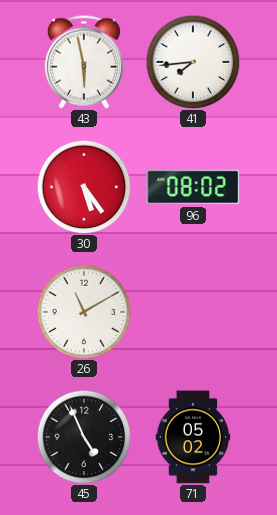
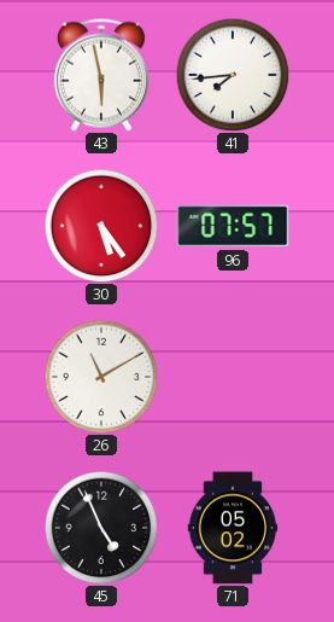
96: 08:02 -> 07:57 (233, 226)
